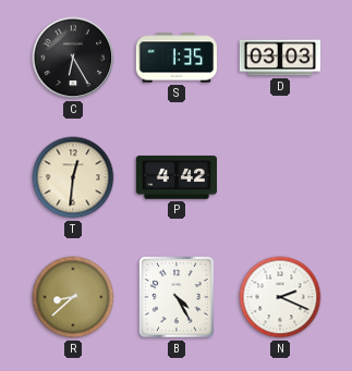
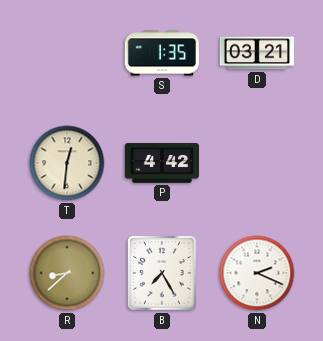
C: 6:25 -> none (73, 58)
D: 03:03 -> 03:21 (256, 53)
B: 4:25 -> 7:25 (162, 273)
